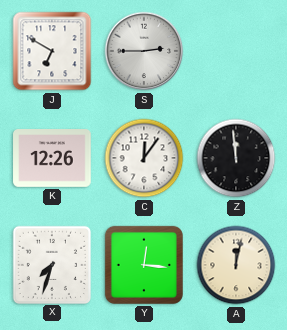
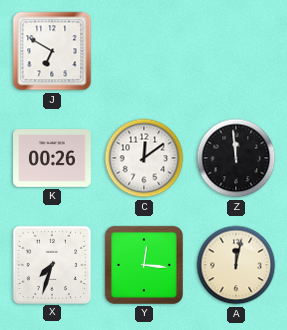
S: 2:45 -> none (144, 51)
K: 12:26 -> 00:26 (52, 159)
C: 12:06 -> 12:09 (144, 158)
